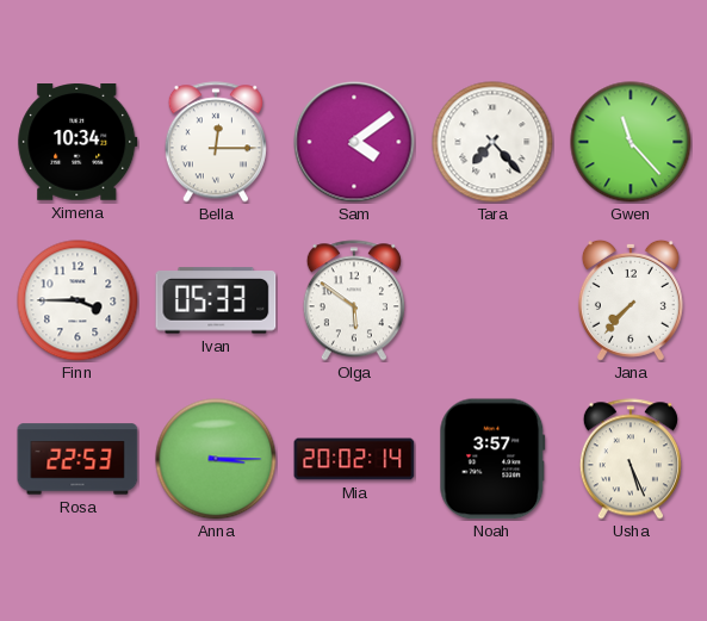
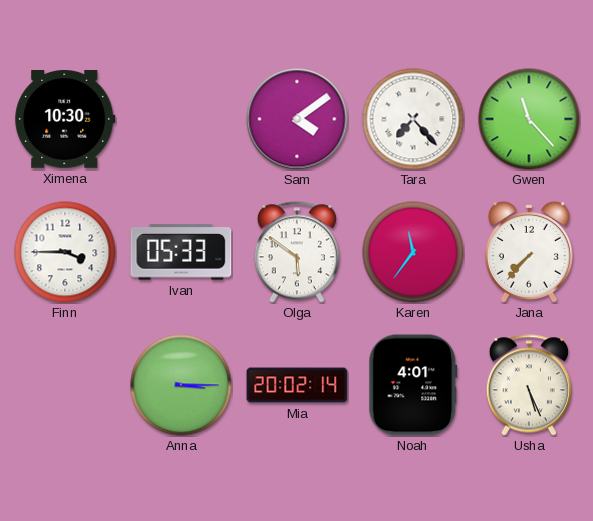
Ximena: 10:34 -> 10:30 (65, 120)
Bella: 12:15 -> none (216, 142)
Karen: none -> 11:36 (413, 252)
Rosa: 22:53 -> none (77, 459)
Noah: 3:57 -> 4:01 (413, 385)
